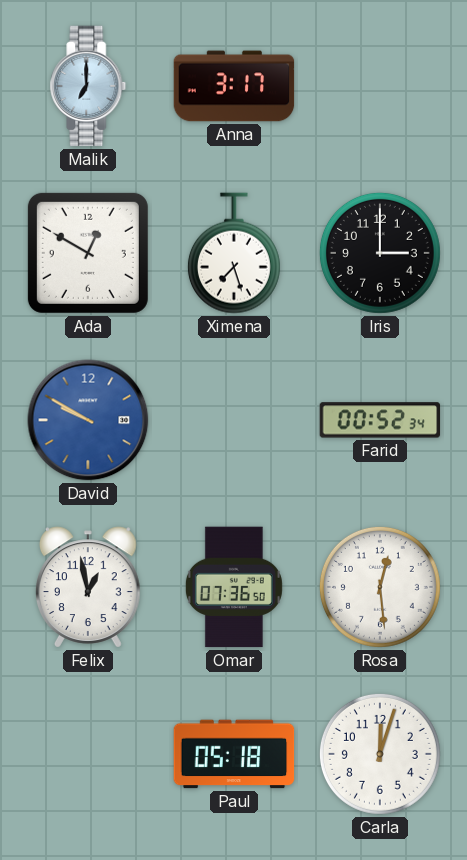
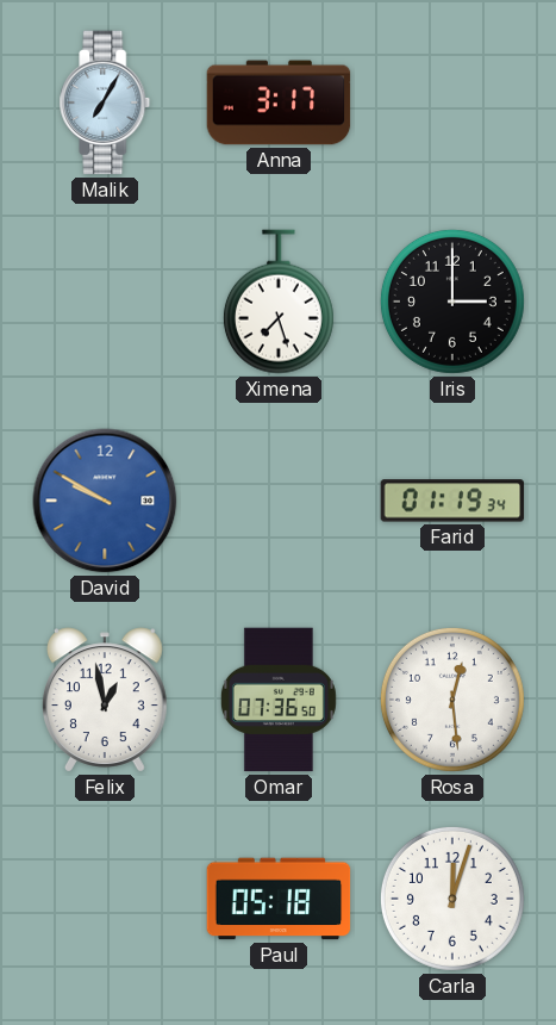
Malik: 7:00 -> 7:05 (105, 102)
Ada: 12:50 -> none (88, 253)
Farid: 00:52 -> 01:19 (452, 501)
